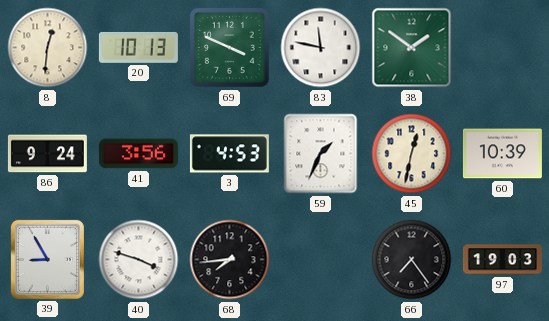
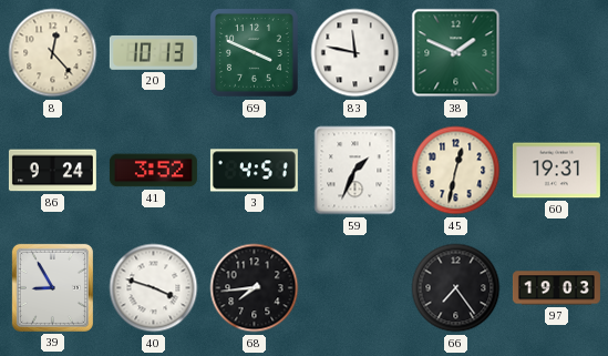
8: 12:31 -> 12:23 (53, 53)
38: 1:51 -> 1:49 (456, 53)
41: 3:56 -> 3:52 (153, 171)
3: 4:53 -> 4:51 (254, 171)
60: 10:39 -> 19:31 (556, 171)
